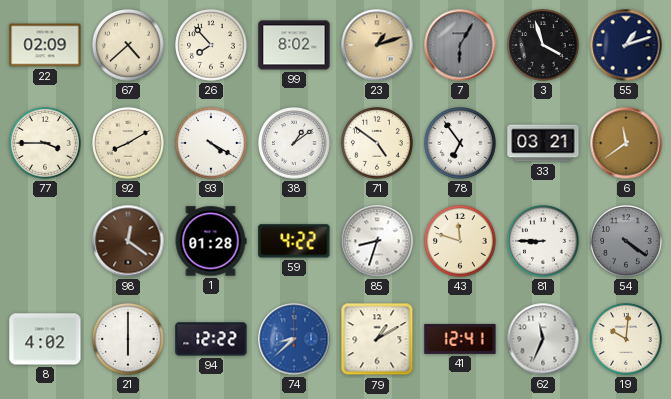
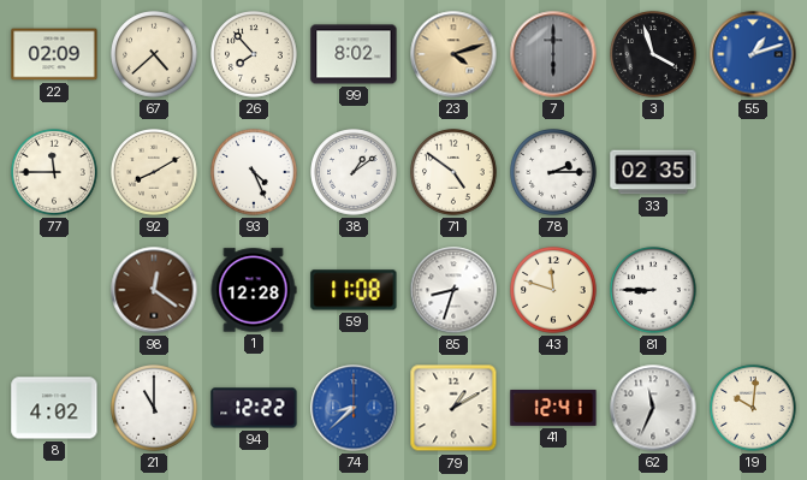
23: 1:12 -> 4:12 (453, 54)
7: 6:05 -> 6:00 (553, 54)
55 dial: navy -> blue (753, 54)
77: 3:45 -> 11:45 (54, 172)
93: 4:20 -> 4:26 (254, 172)
78: 6:54 -> 2:15 (553, 172)
33: 03:21 -> 02:35 (653, 172)
6: 11:39 -> none (626, 143)
1: 01:28 -> 12:28 (254, 290)
59: 4:22 -> 11:08 (354, 290)
54: 4:21 -> none (626, 241)
21: 6:00 -> 11:00 (154, 408)
